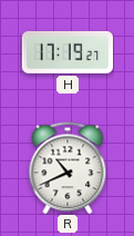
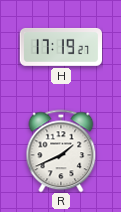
R: 10:41 -> 1:41 (61, 151)
